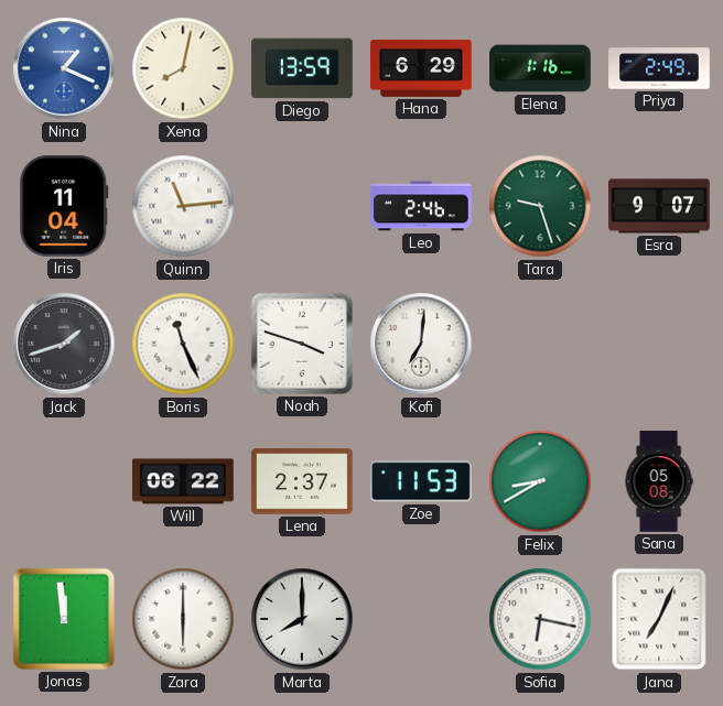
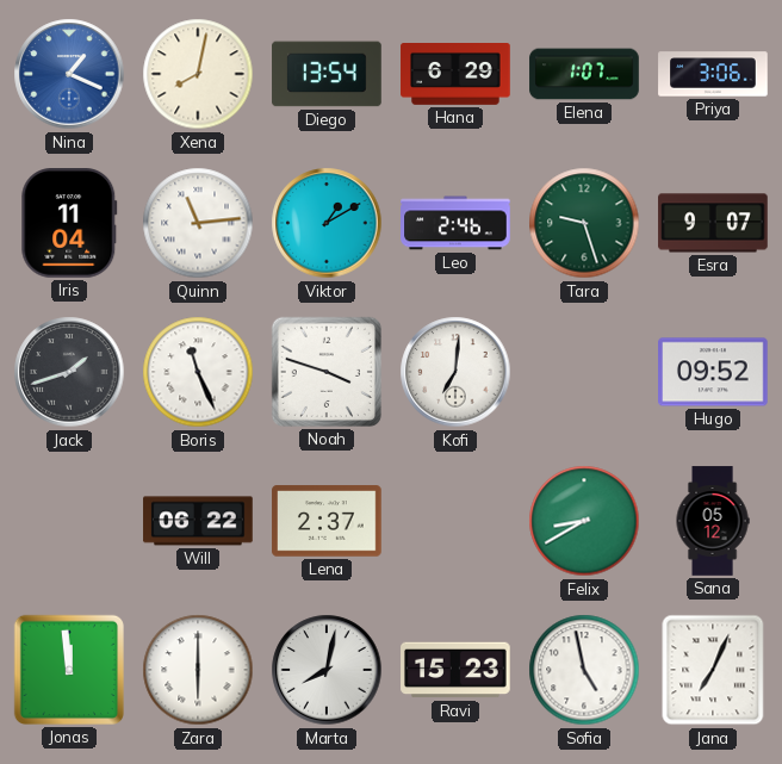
Diego: 13:59 -> 13:54 (327, 74)
Elena: 1:16 -> 1:07 (584, 74)
Priya: 2:49 -> 3:06 (713, 74)
Viktor: none -> 1:10 (327, 223)
Hugo: none -> 09:52 (713, 372)
Zoe: 11:53 -> none (422, 481)
Sana: 05:08 -> 05:12 (713, 521)
Marta: 8:00 -> 8:02 (327, 670)
Ravi: none -> 15:23 (455, 670)
Sofia: 6:17 -> 4:58 (584, 670)
